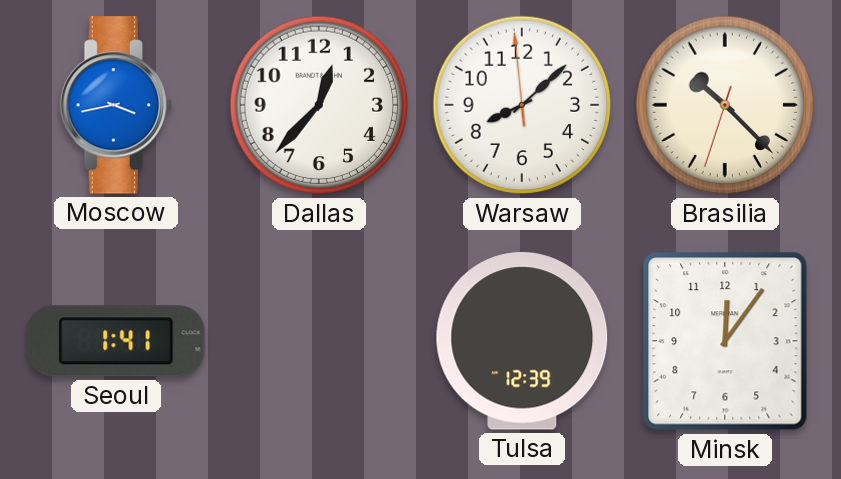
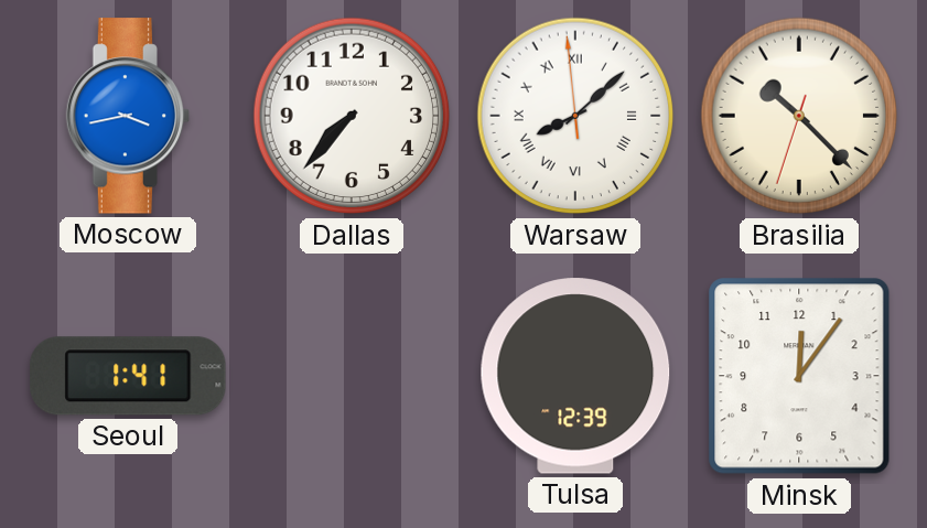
Dallas: 12:37 -> 7:37 (352, 116)
Warsaw numerals: Arabic -> Roman (575, 116)
